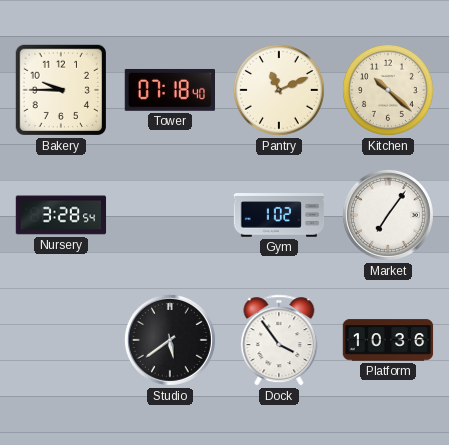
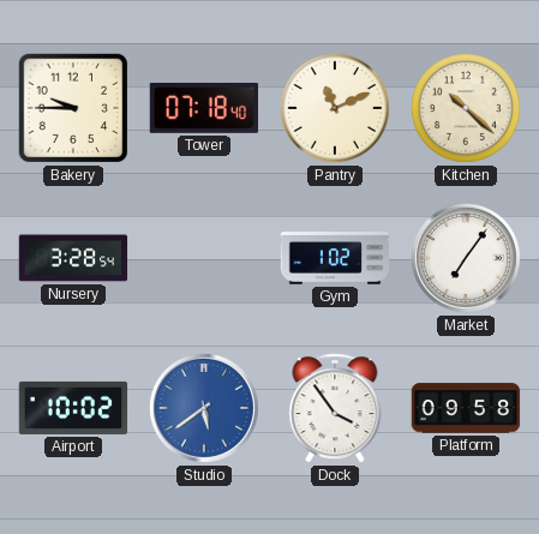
Airport: none -> 10:02 (73, 408)
Studio dial: black -> blue (204, 408)
Platform: 10:36 -> 09:58 (466, 408)
